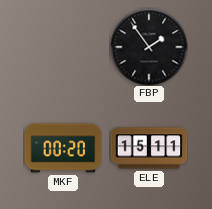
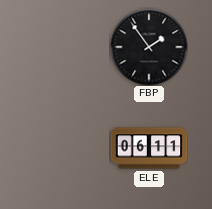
MKF: 00:20 -> none (63, 148)
ELE: 15:11 -> 06:11 (149, 148)
